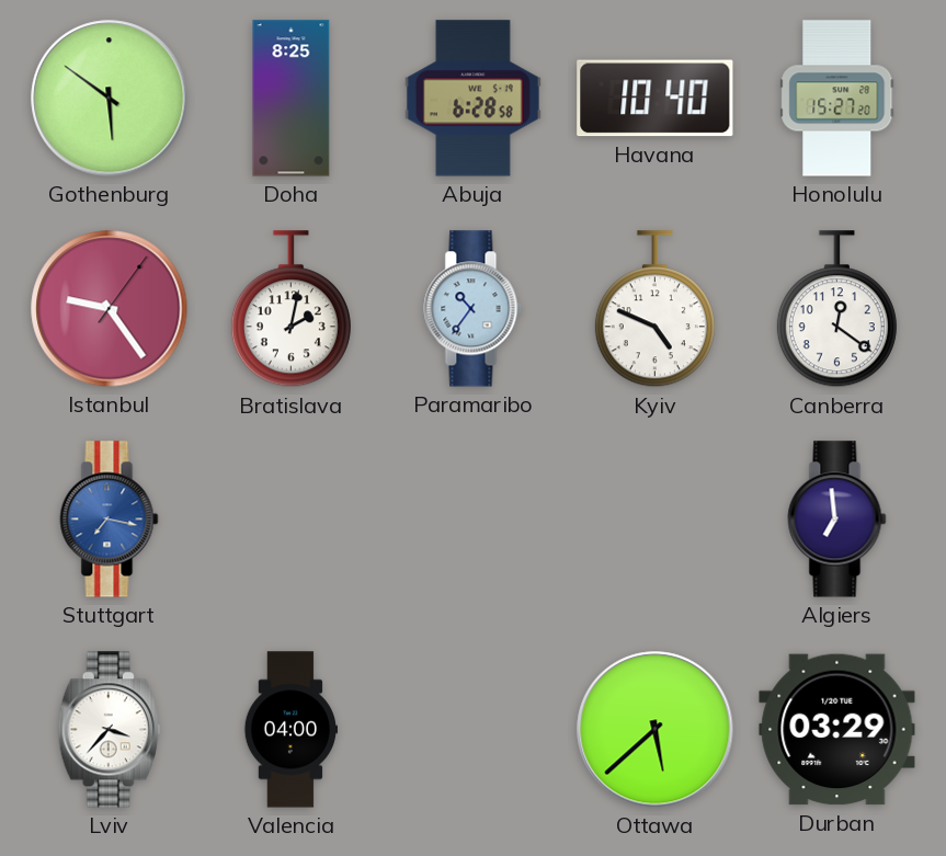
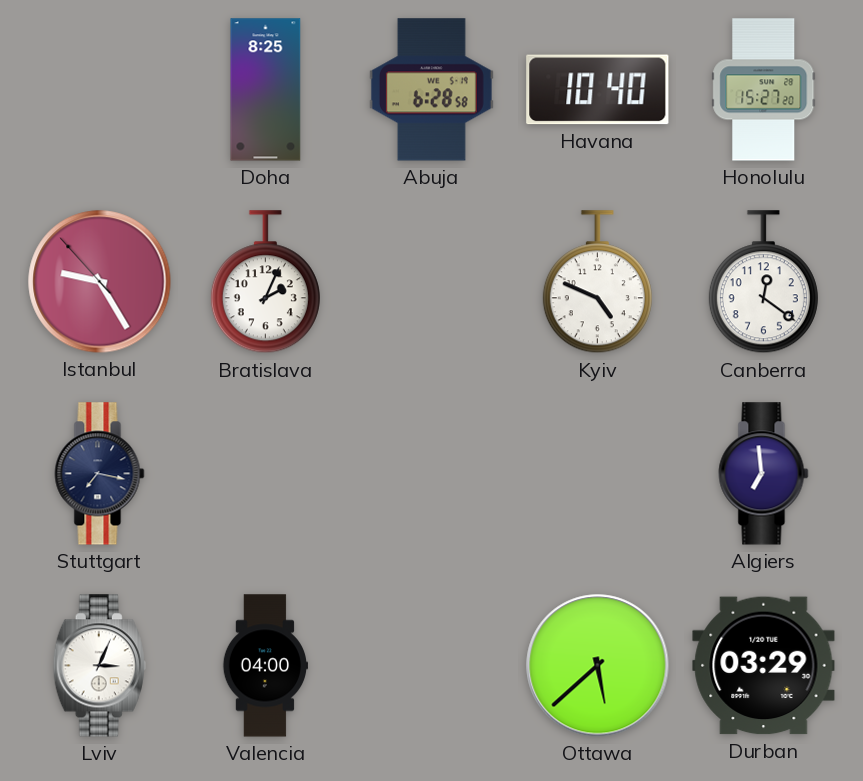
Gothenburg: 5:51 -> none (110, 99)
Istanbul: 9:24:06 -> 9:24:53 (100, 282)
Bratislava: 2:02 -> 2:04 (265, 282)
Paramaribo: 10:36 -> none (474, 309)
Stuttgart dial: blue -> navy (100, 474)
Lviv: 3:37 -> 3:04 (99, 666)
